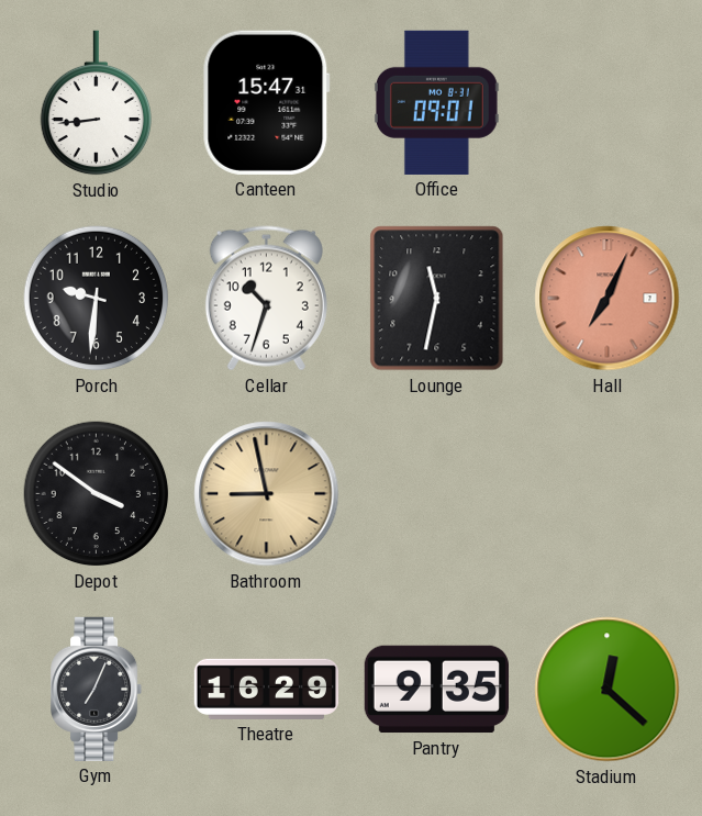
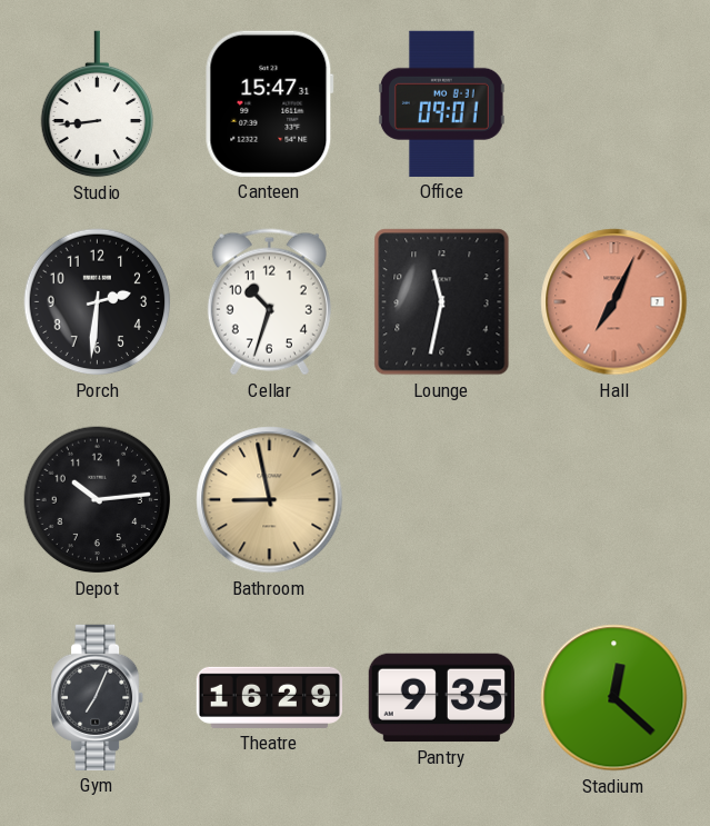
Porch: 9:31 -> 2:31 (98, 302)
Depot: 3:51 -> 10:14 (98, 500)
